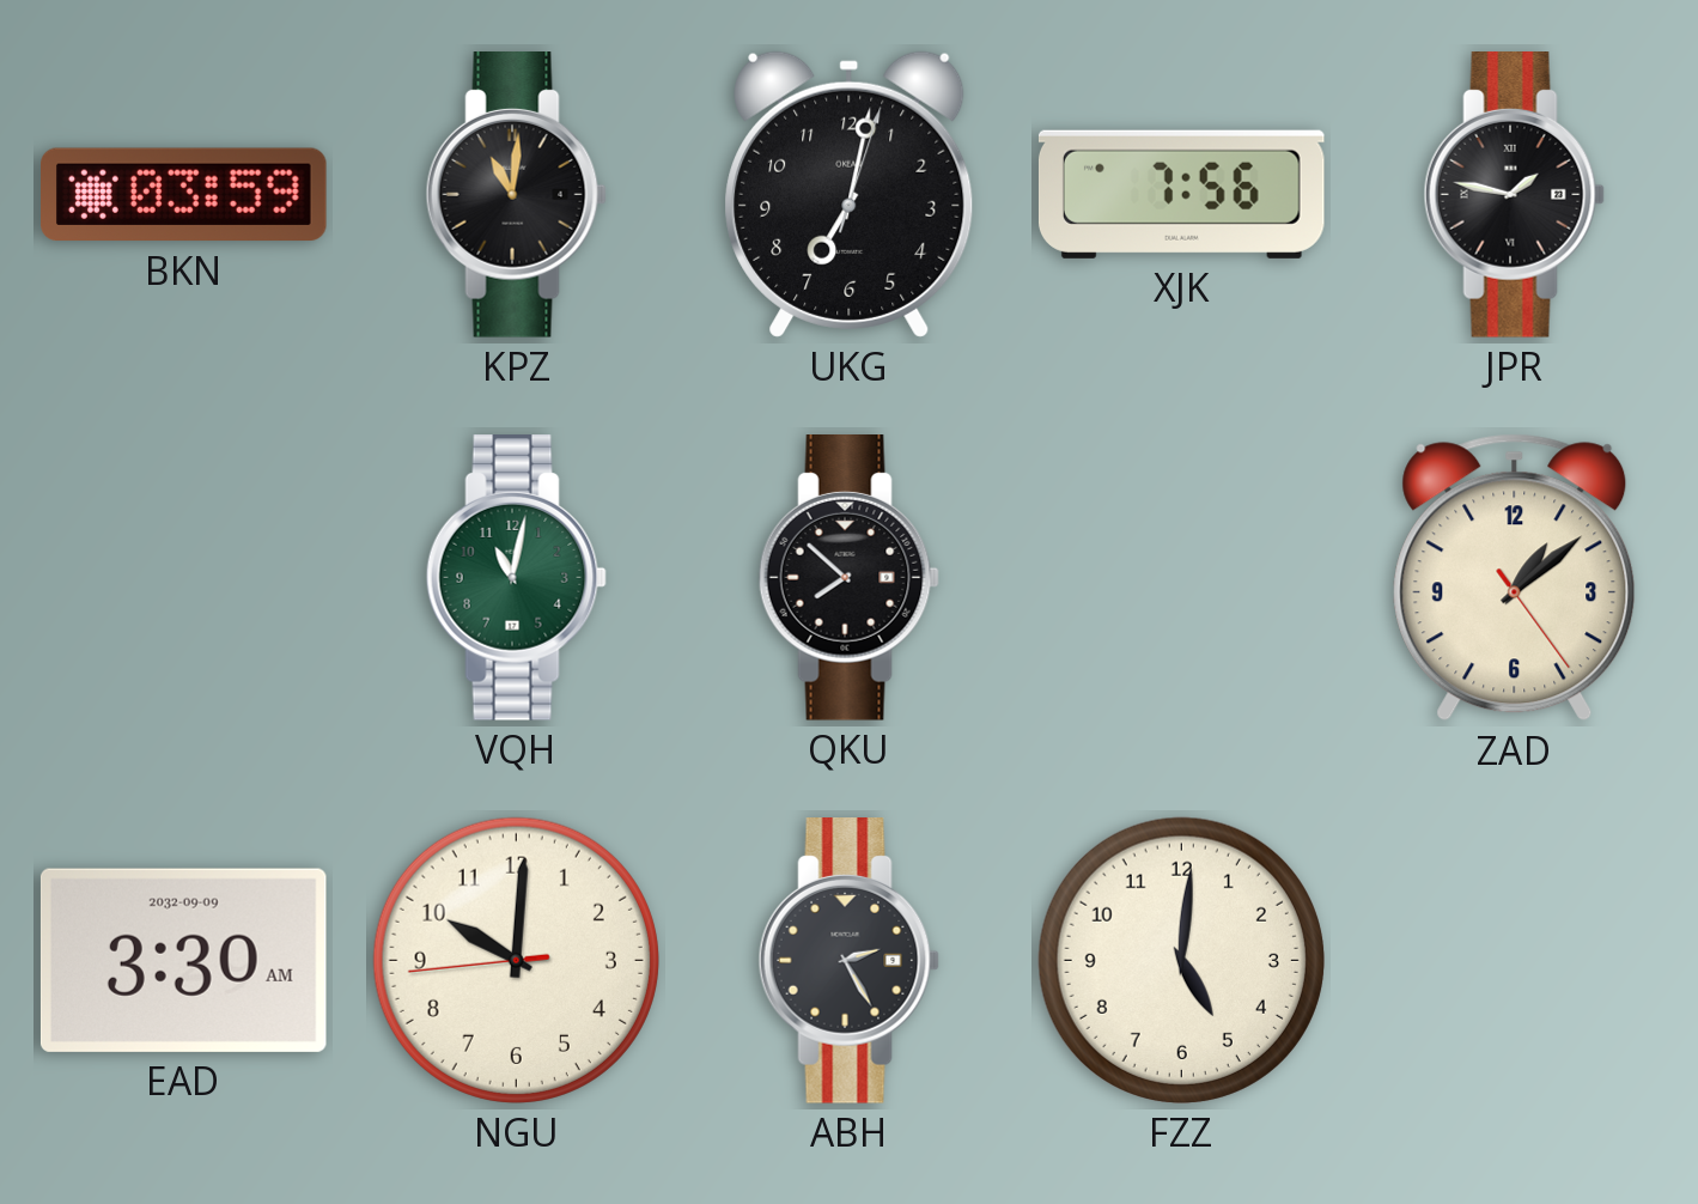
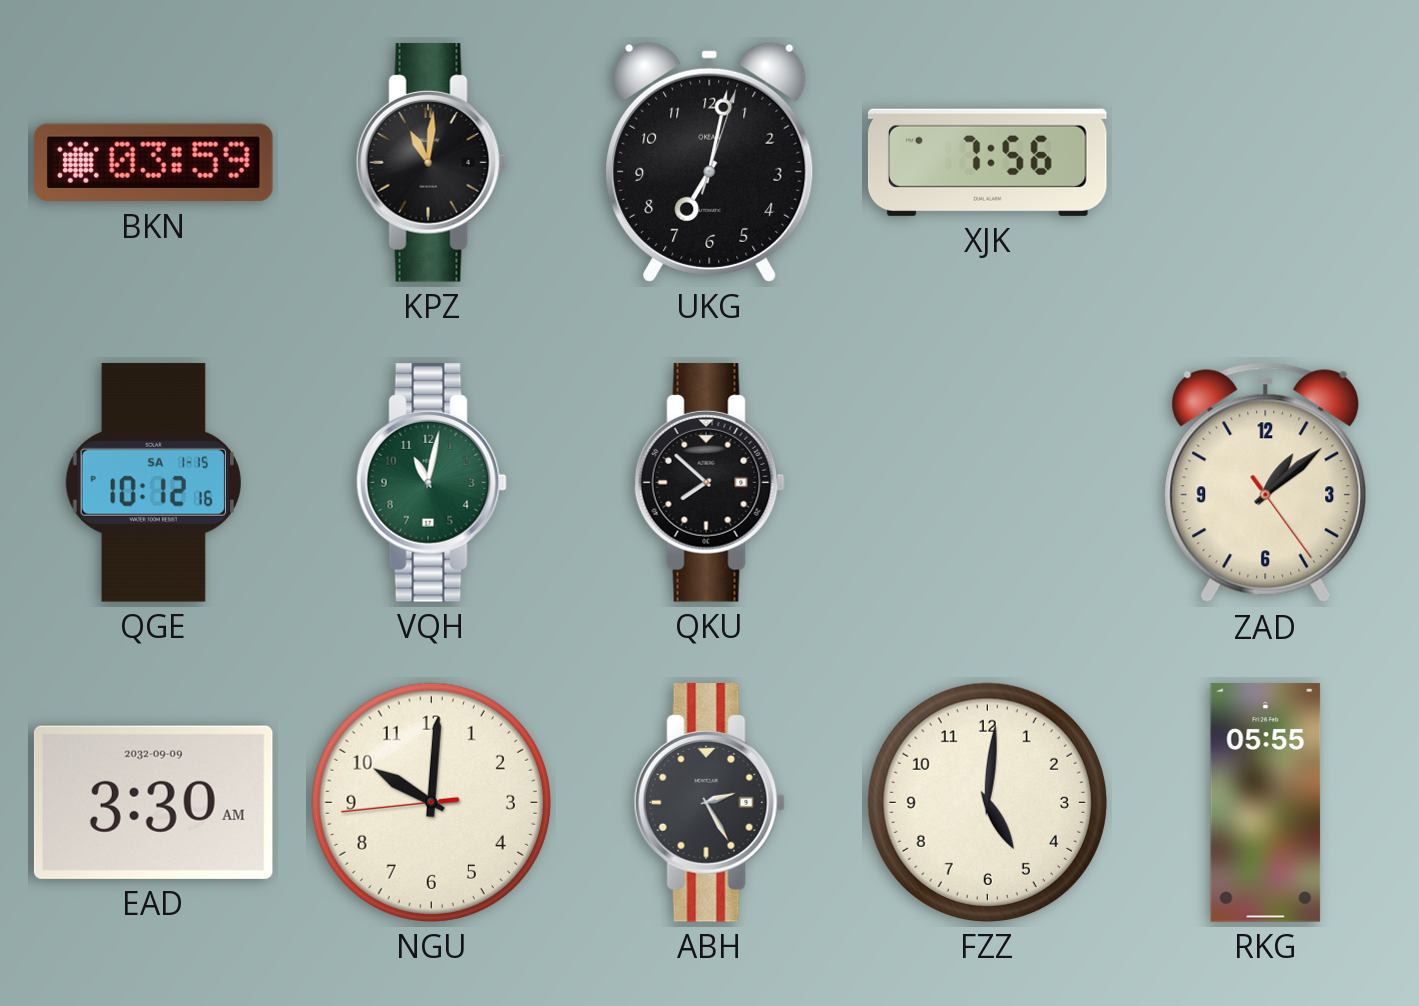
JPR: 1:47 -> none (1514, 195)
QGE: none -> 10:12 (153, 483)
RKG: none -> 05:55 (1266, 803)
